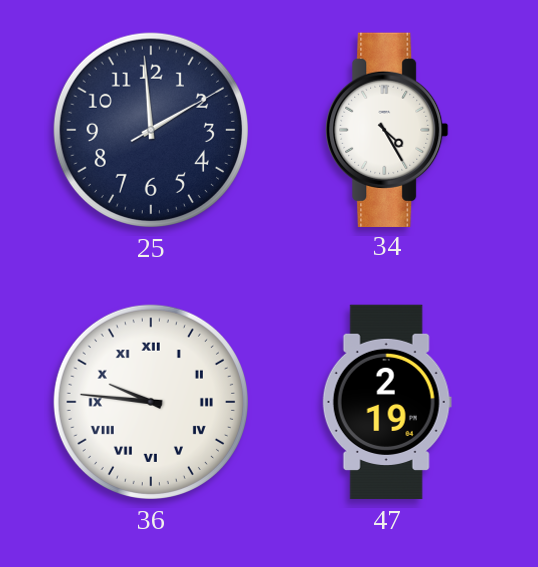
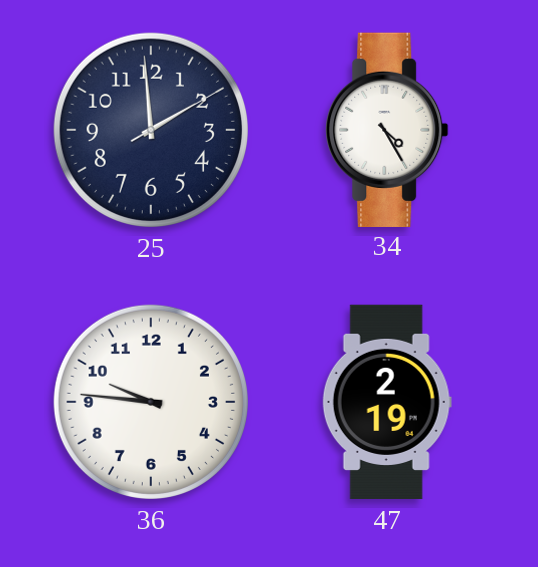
36 numerals: Roman -> Arabic (151, 402)
